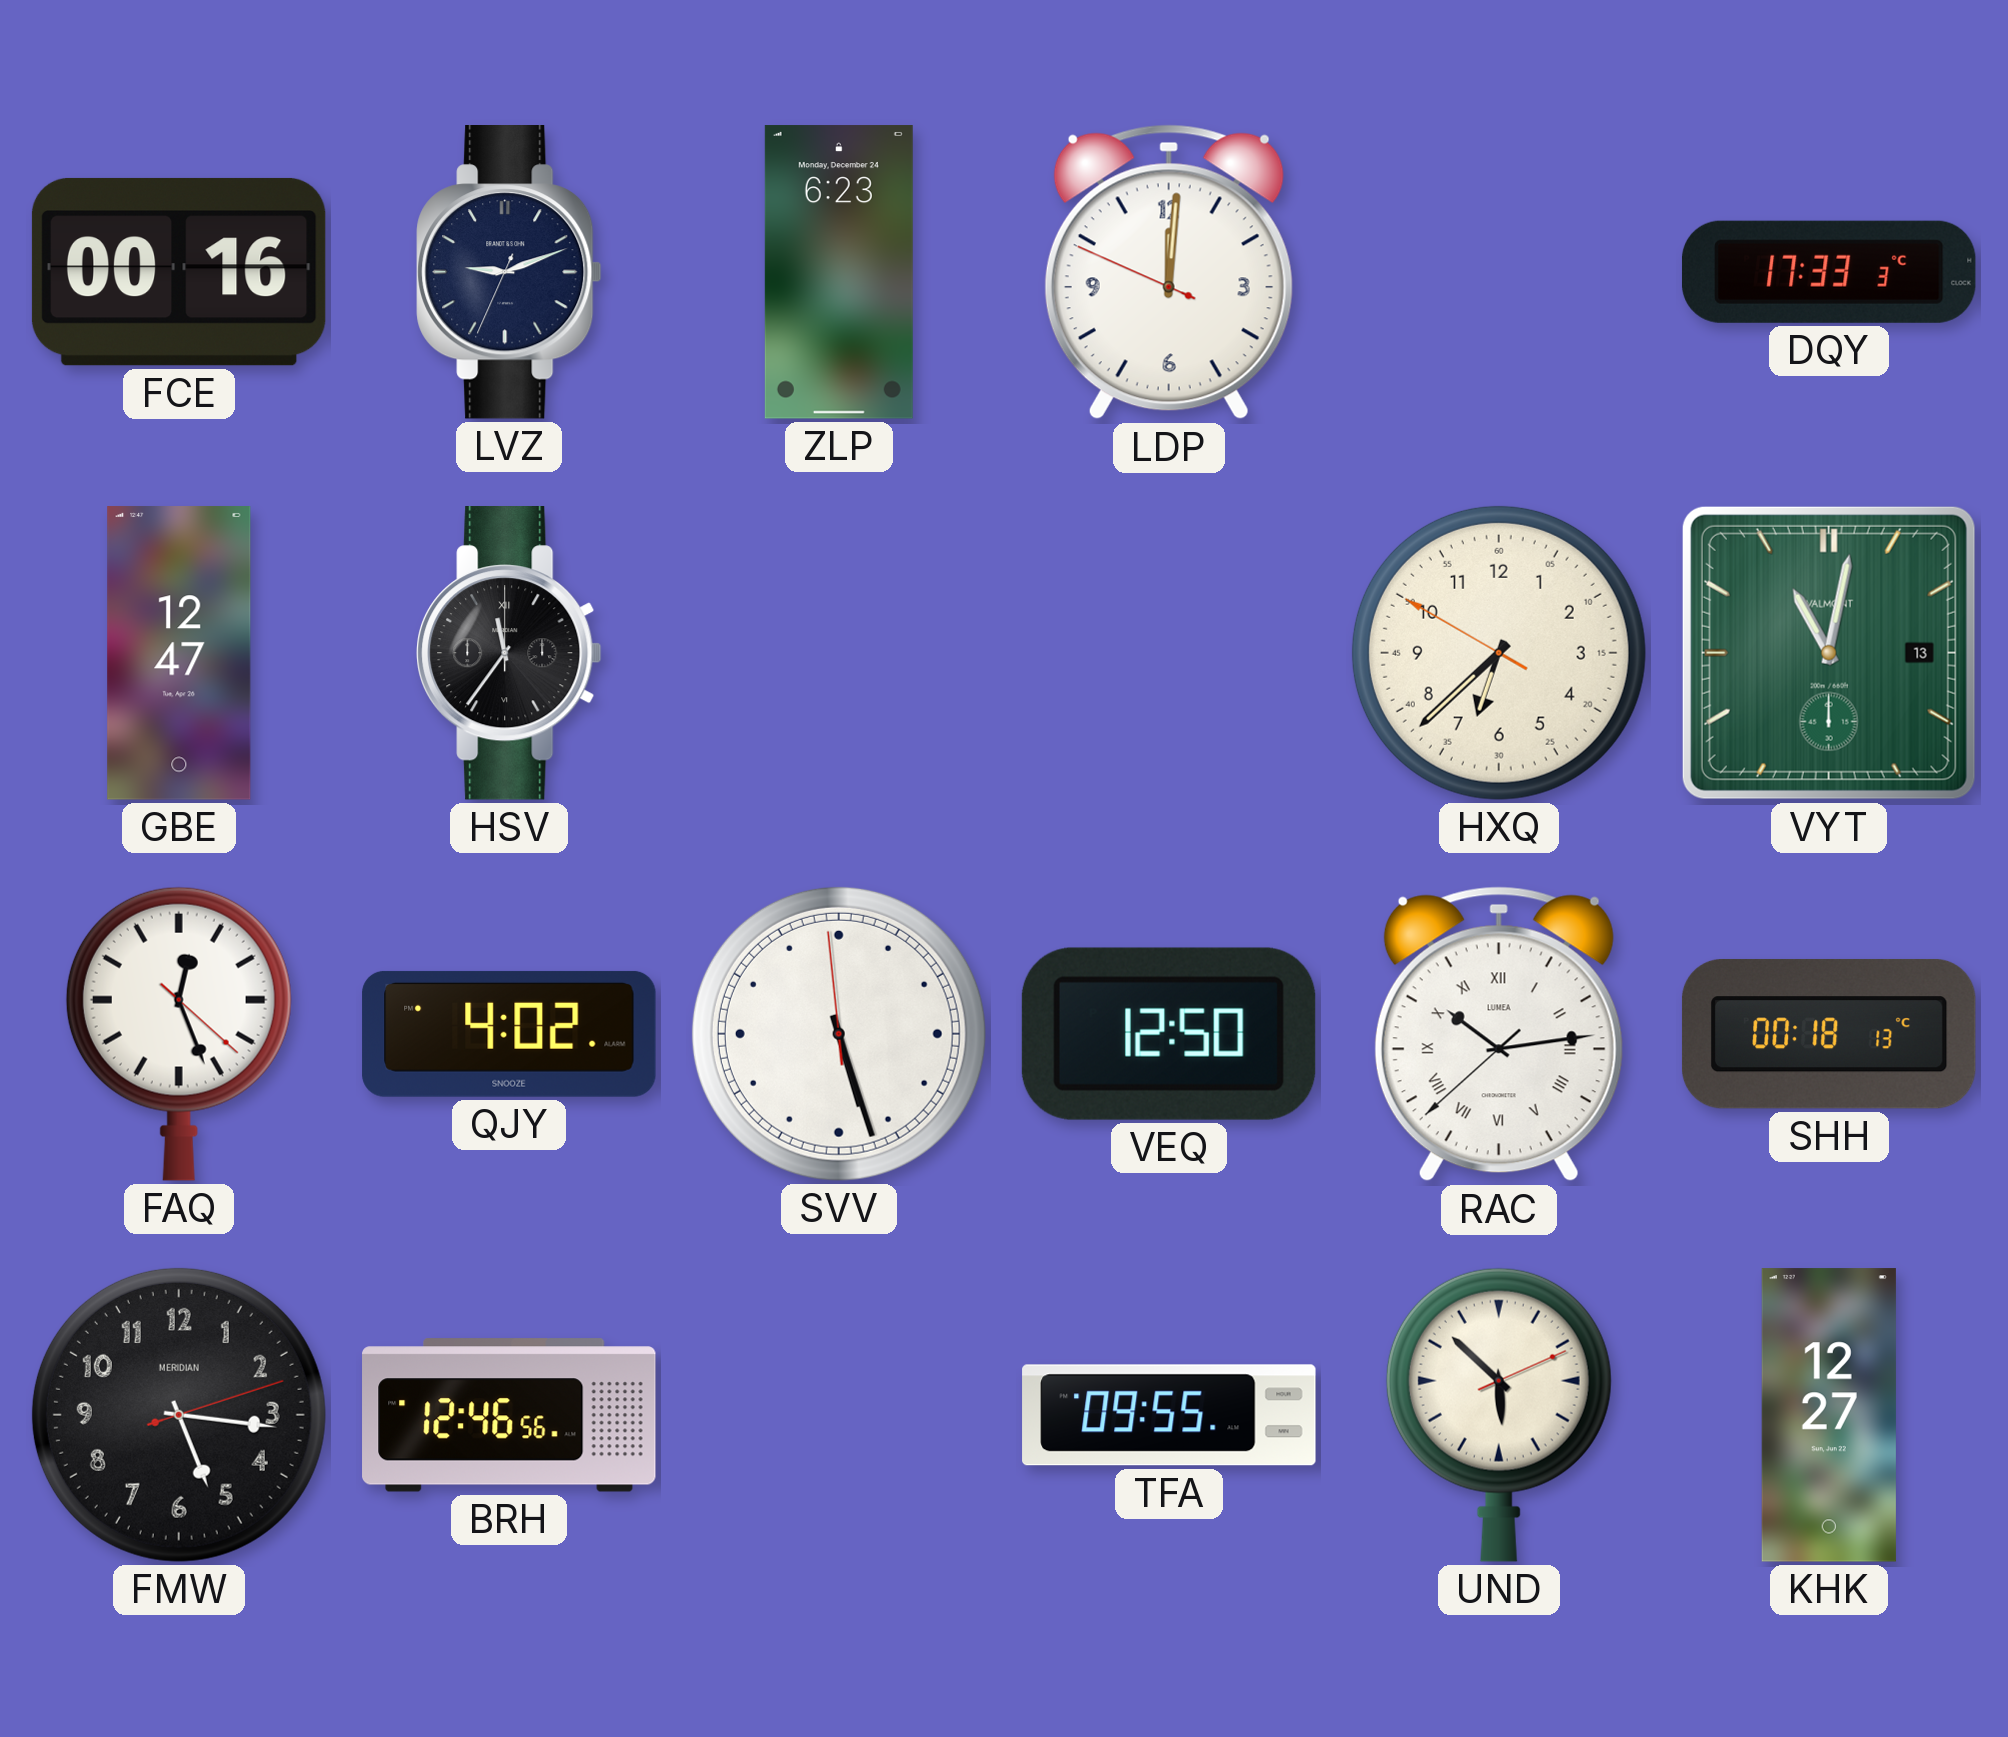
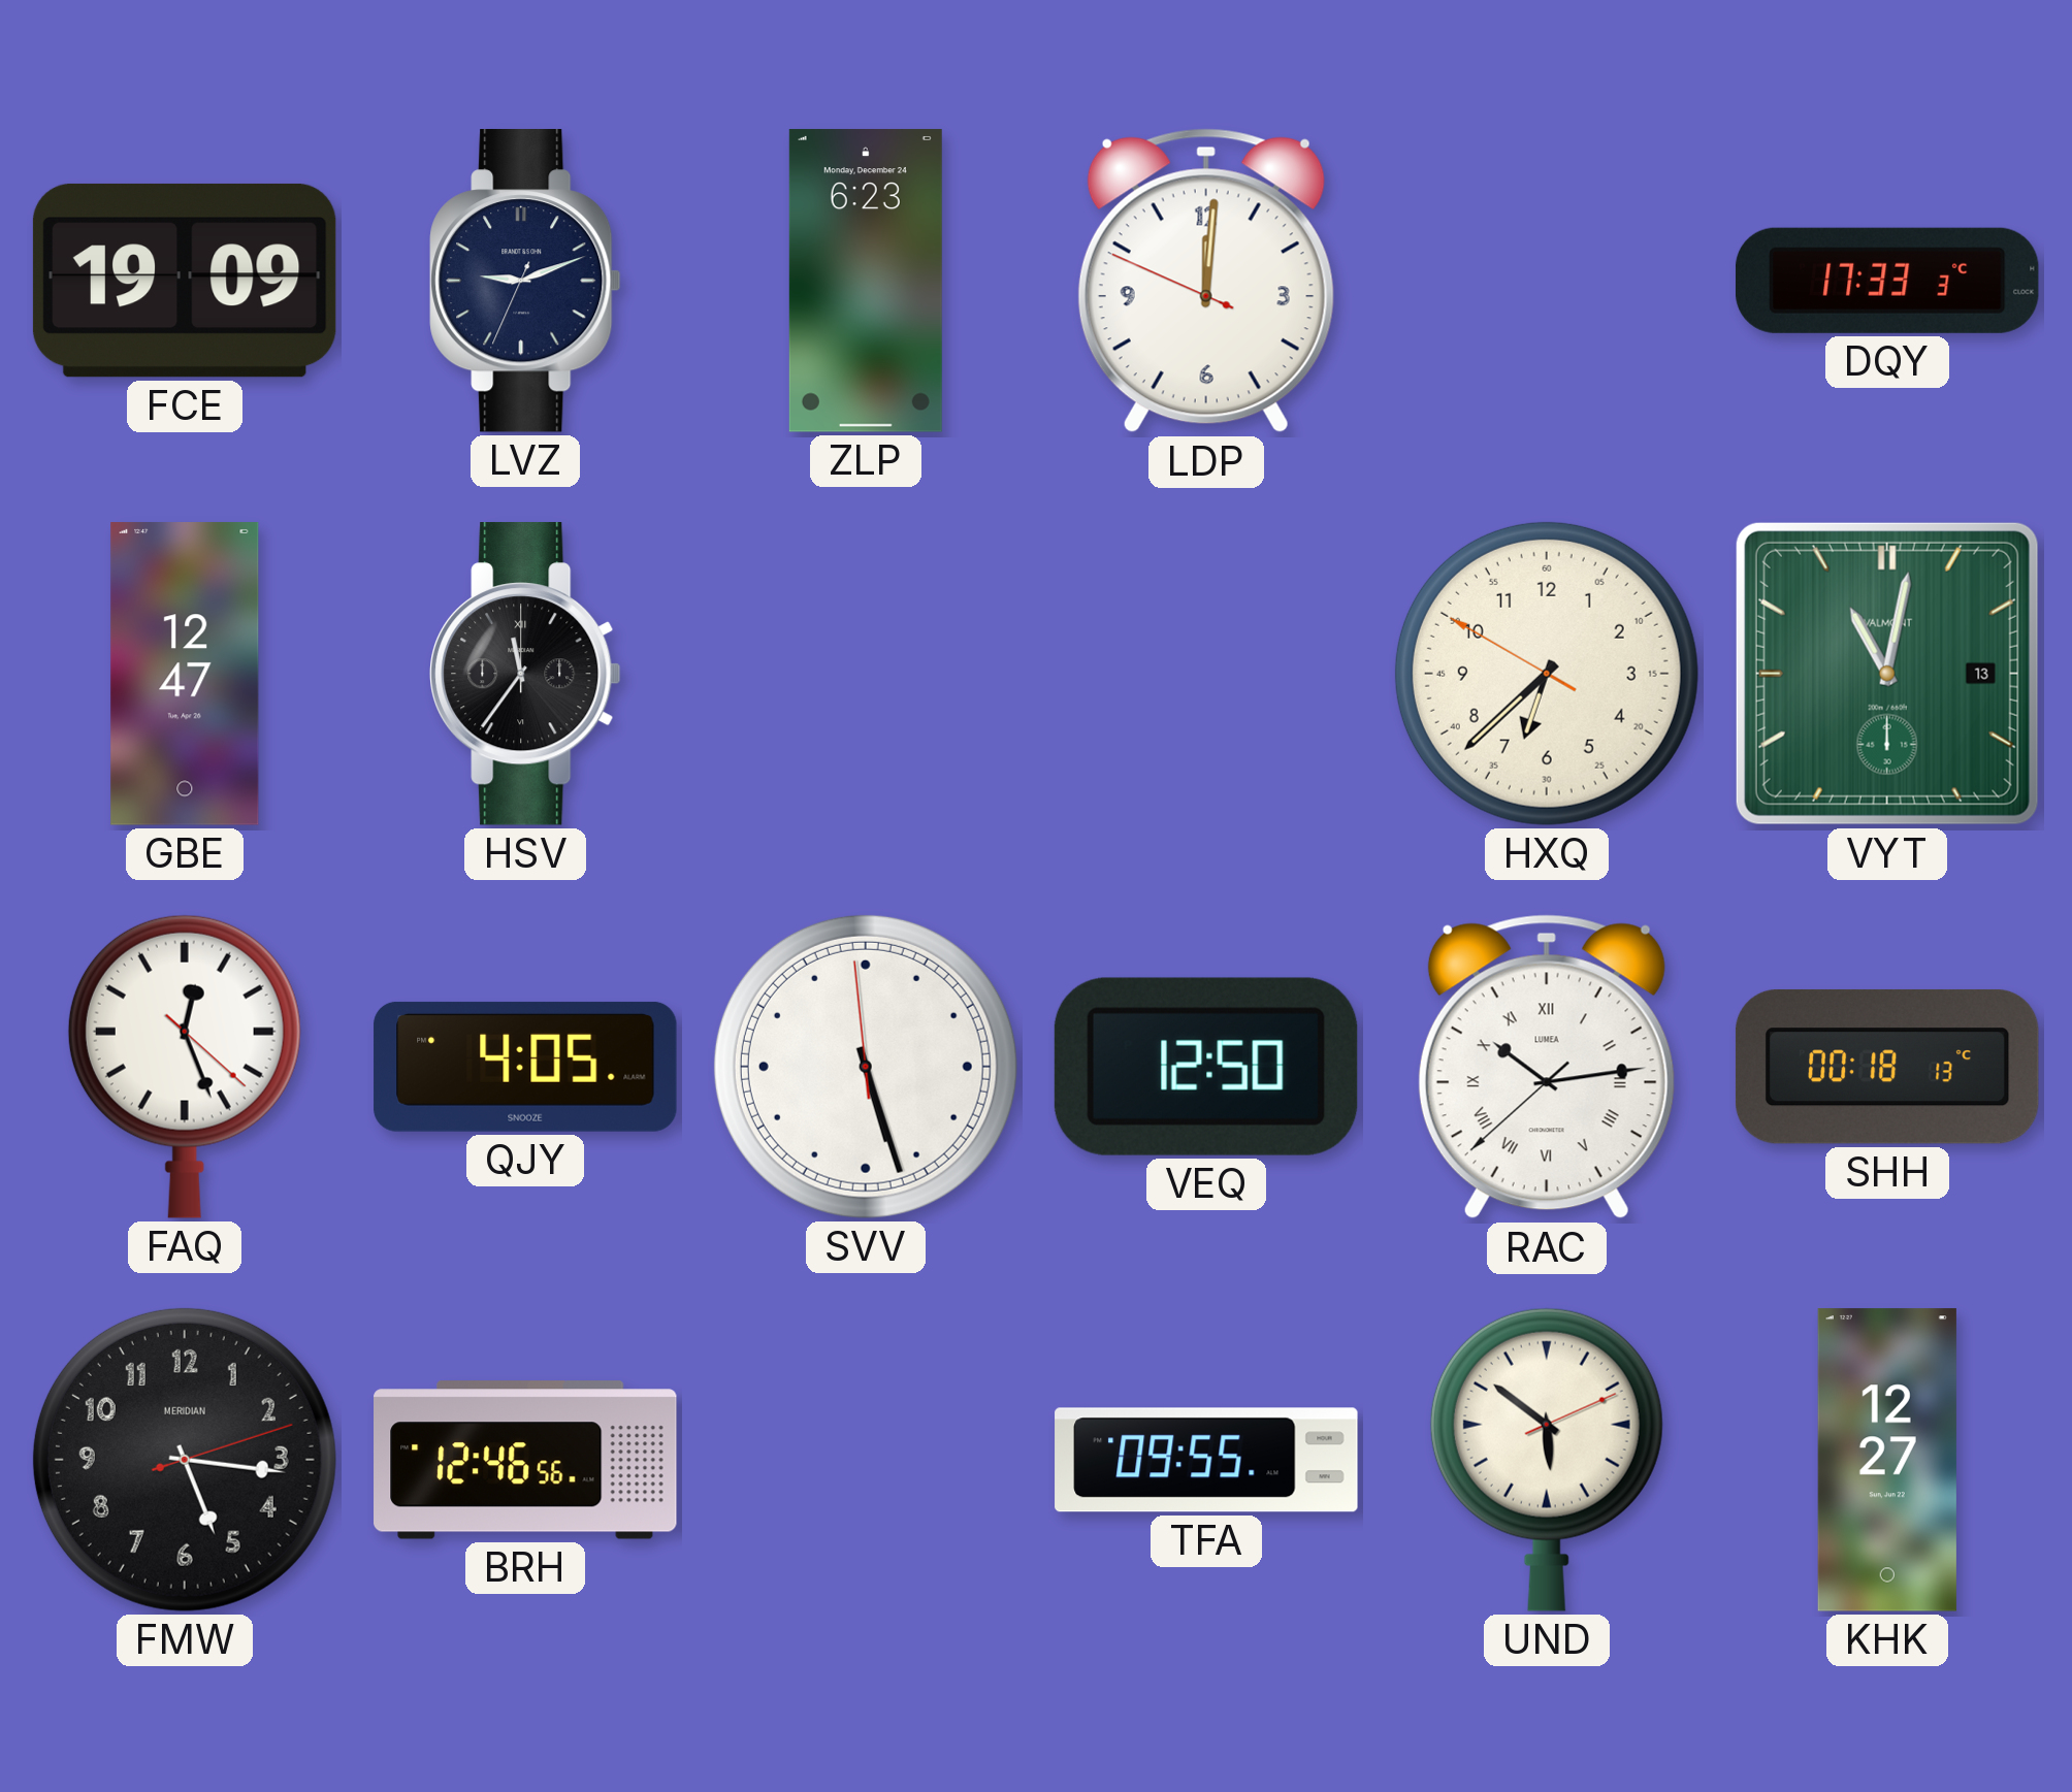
FCE: 00:16 -> 19:09 (185, 281)
QJY: 4:02 -> 4:05 (525, 1067)
UND: 5:52 -> 5:51 (1547, 1460)
